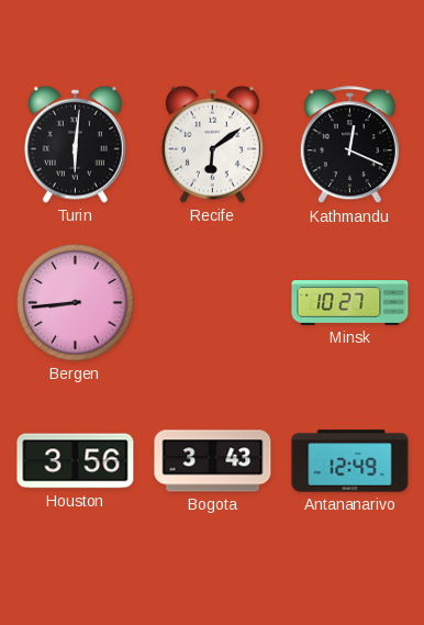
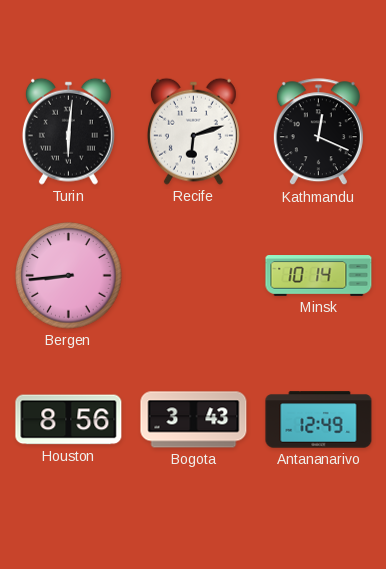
Recife: 6:09 -> 6:12 (193, 131)
Minsk: 10:27 -> 10:14 (319, 276)
Houston: 3:56 -> 8:56 (69, 420)
